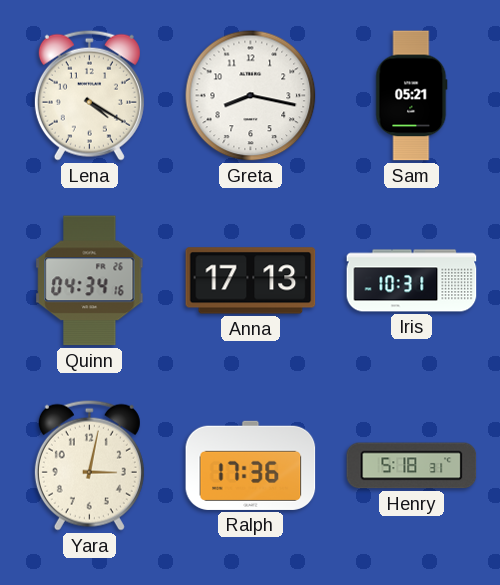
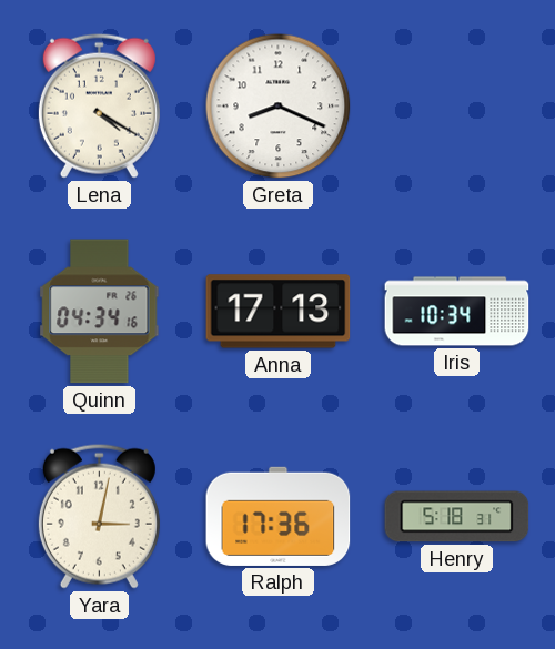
Greta: 8:17 -> 8:19 (279, 107)
Sam: 05:21 -> none (412, 96)
Iris: 10:31 -> 10:34 (457, 312)
